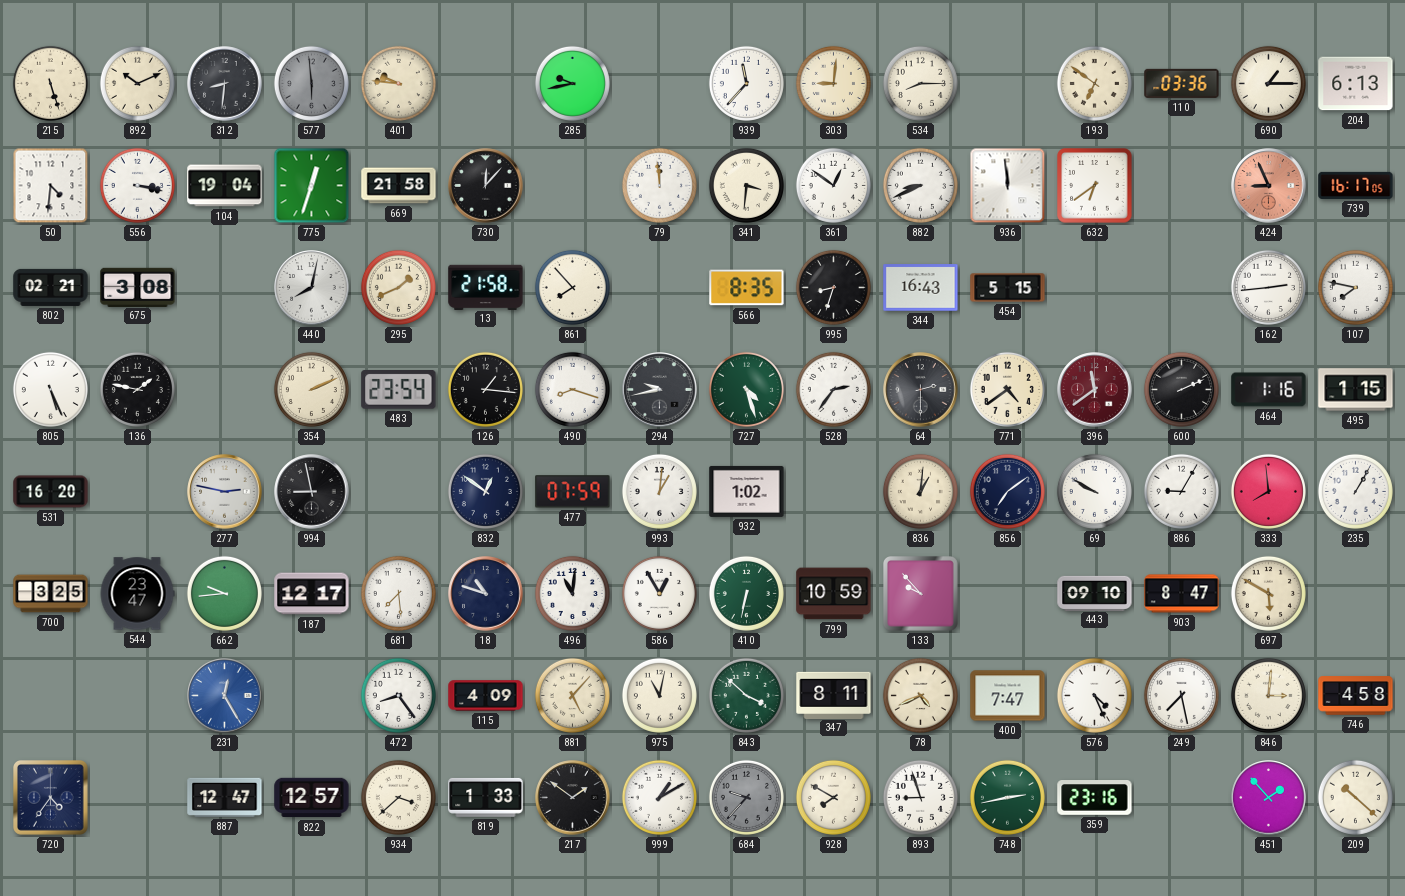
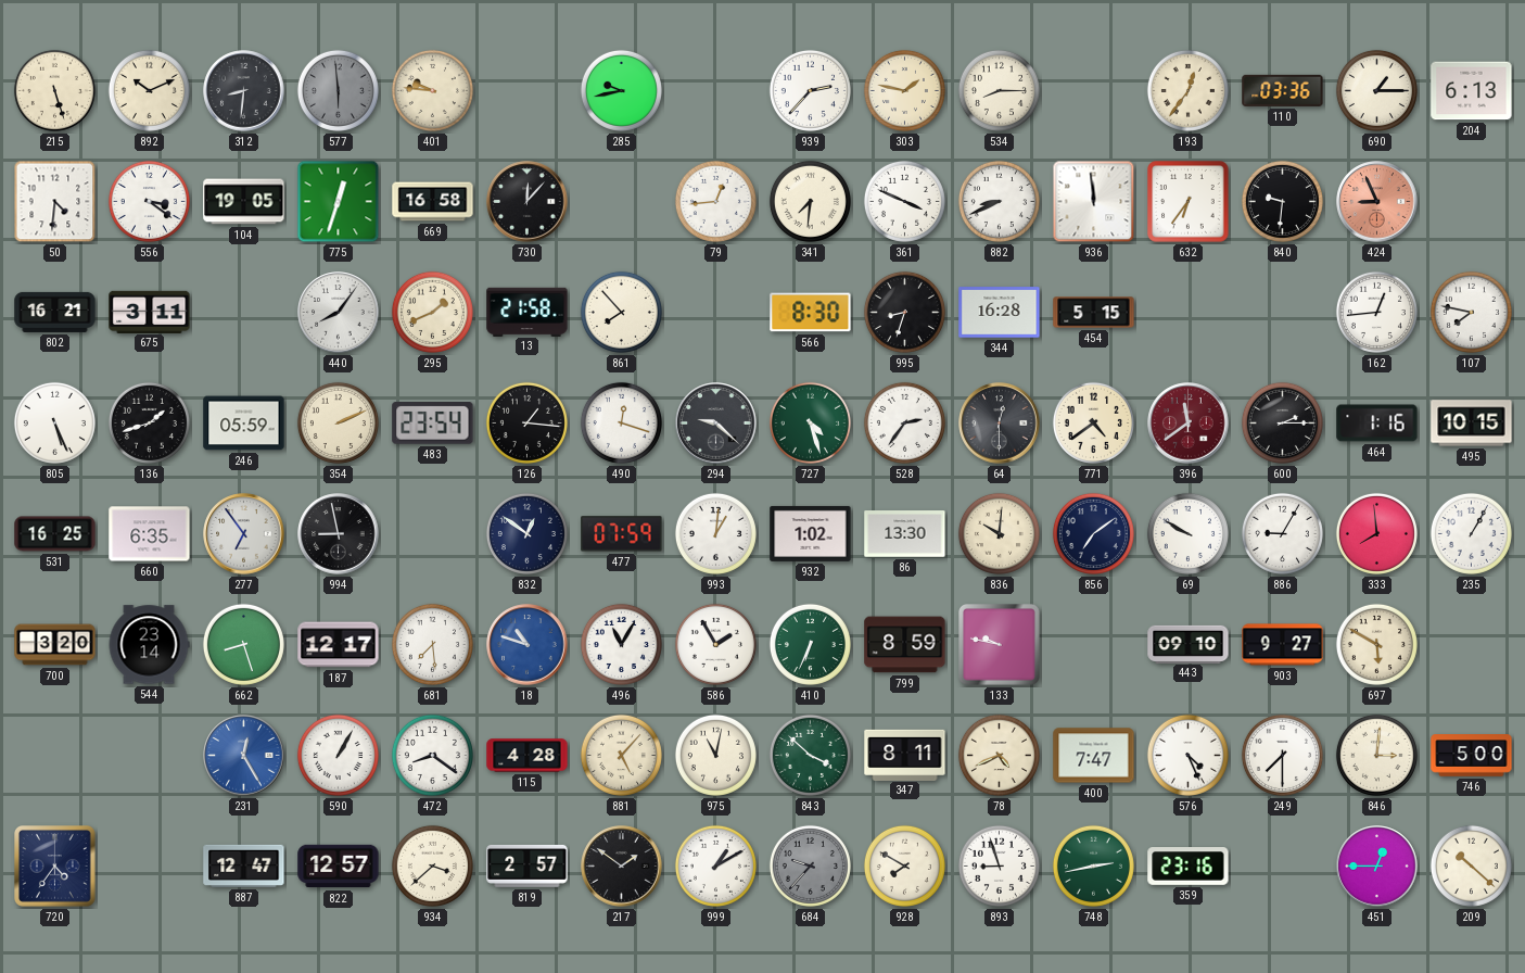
939: 11:37 -> 2:37 (810, 90)
303: 9:01 -> 1:47 (904, 90)
193: 6:51 -> 12:36 (1187, 90)
556: 3:17 -> 3:21 (149, 201)
104: 19:04 -> 19:05 (244, 202)
669: 21:58 -> 16:58 (433, 202)
79: 11:59 -> 12:44 (715, 201)
341: 3:31 -> 7:31 (810, 201)
361: 12:51 -> 3:49 (904, 201)
632: 6:39 -> 6:36 (1189, 202)
840: none -> 9:31 (1282, 201)
739: 16:17 -> none (1356, 185)
802: 02:21 -> 16:21 (55, 312)
675: 3:08 -> 3:11 (150, 312)
440: 8:02 -> 8:06 (339, 313)
566: 8:35 -> 8:30 (811, 313)
344: 16:43 -> 16:28 (1000, 313)
162: 2:44 -> 12:44 (1376, 312)
136: 1:47 -> 1:42 (149, 422)
246: none -> 05:59 (244, 424)
490: 8:18 -> 12:18 (621, 422)
294: 9:43 -> 9:22 (716, 424)
64: 2:30 -> 12:30 (1000, 424)
600: 2:11 -> 2:15 (1282, 422)
495: 1:15 -> 10:15 (1472, 424)
531: 16:20 -> 16:25 (55, 534)
660: none -> 6:35 (150, 534)
277: 2:47 -> 6:54 (244, 534)
86: none -> 13:30 (905, 534)
836: 1:01 -> 10:01 (999, 533)
700: 3:25 -> 3:20 (55, 645)
544: 23:47 -> 23:14 (149, 645)
662: 9:44 -> 8:27 (243, 644)
18 dial: navy -> blue (528, 645)
496: 11:01 -> 11:05 (621, 644)
586: 12:55 -> 1:55 (715, 644)
410: 6:32 -> 6:34 (810, 644)
799: 10:59 -> 8:59 (905, 645)
133: 9:53 -> 9:47 (1000, 645)
903: 8:47 -> 9:27 (1283, 645)
590: none -> 1:05 (338, 755)
472: 8:24 -> 8:21 (432, 755)
115: 4:09 -> 4:28 (528, 756)
249: 7:28 -> 7:30 (1282, 755)
746: 4:58 -> 5:00 (1472, 756)
819: 1:33 -> 2:57 (528, 865)
451: 1:53 -> 12:45 (1377, 867)
